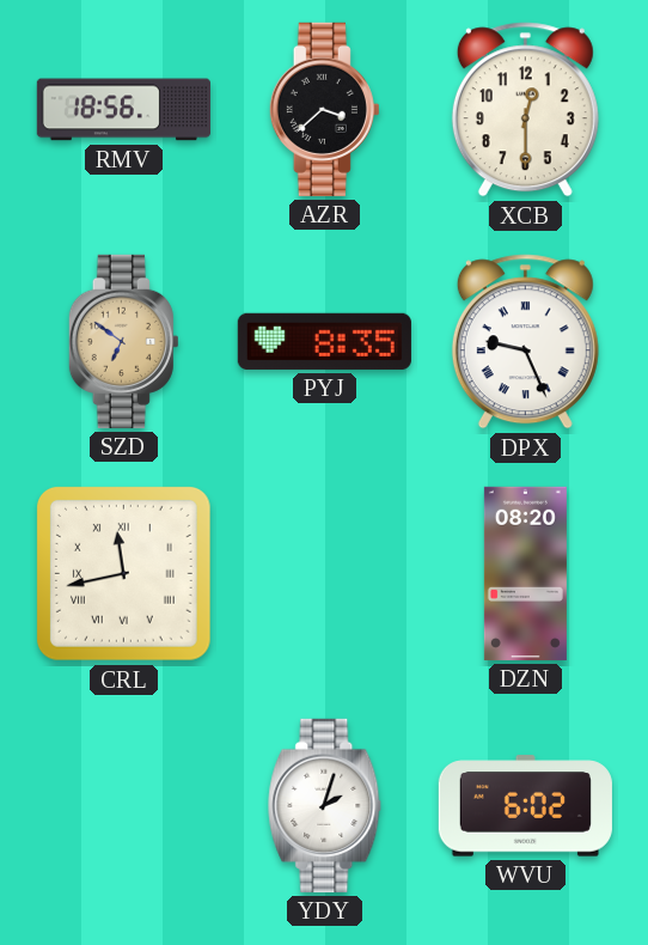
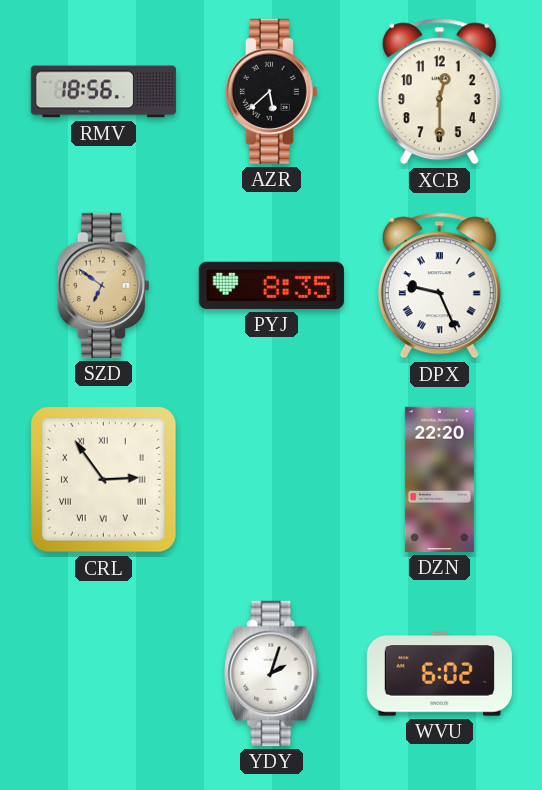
AZR: 3:38 -> 5:38 (271, 91)
CRL: 11:43 -> 2:54 (103, 479)
DZN: 08:20 -> 22:20 (439, 479)
